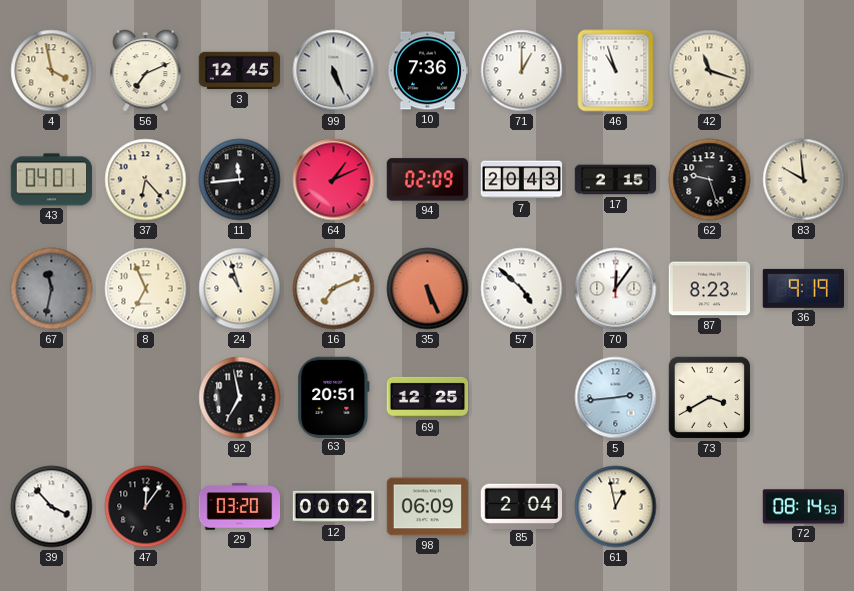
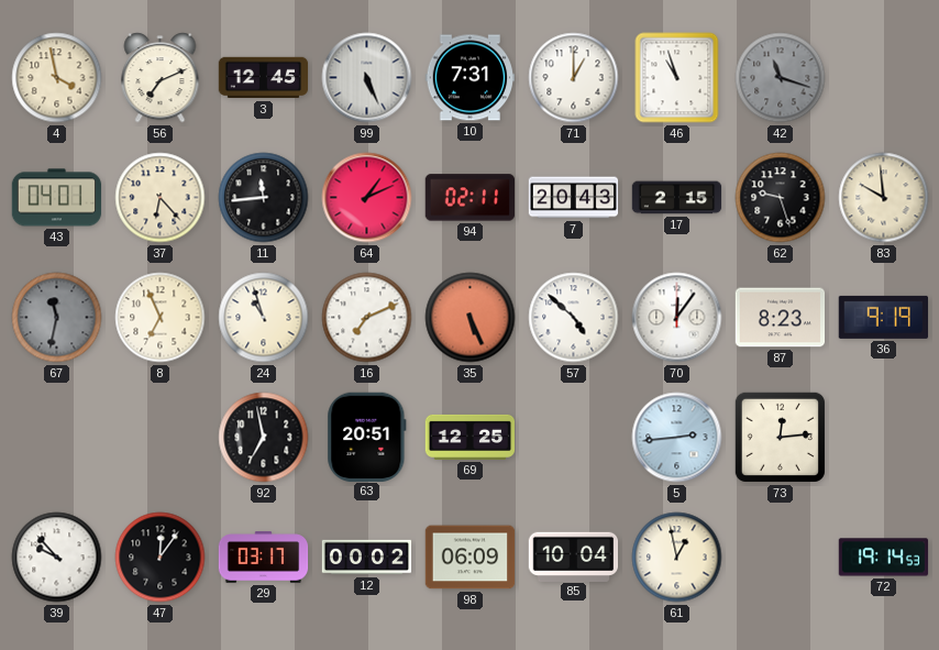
10: 7:36 -> 7:31 (471, 78)
42 dial: cream -> grey (781, 78)
94: 02:09 -> 02:11 (469, 198)
73: 3:40 -> 12:14 (780, 437)
39: 3:53 -> 9:53 (57, 558)
29: 03:20 -> 03:17 (264, 558)
85: 2:04 -> 10:04 (574, 557)
72: 08:14 -> 19:14 (884, 558)
